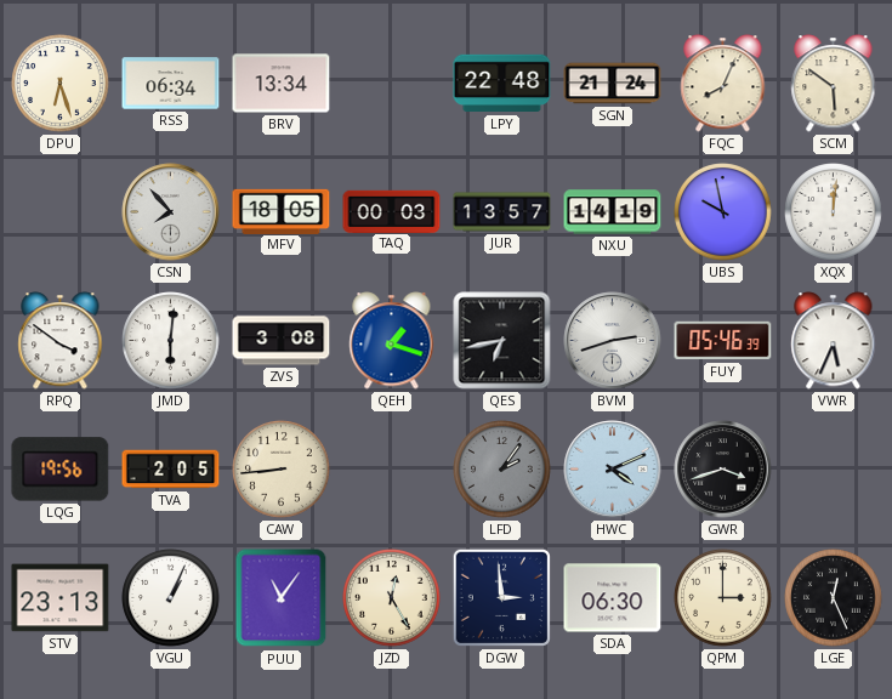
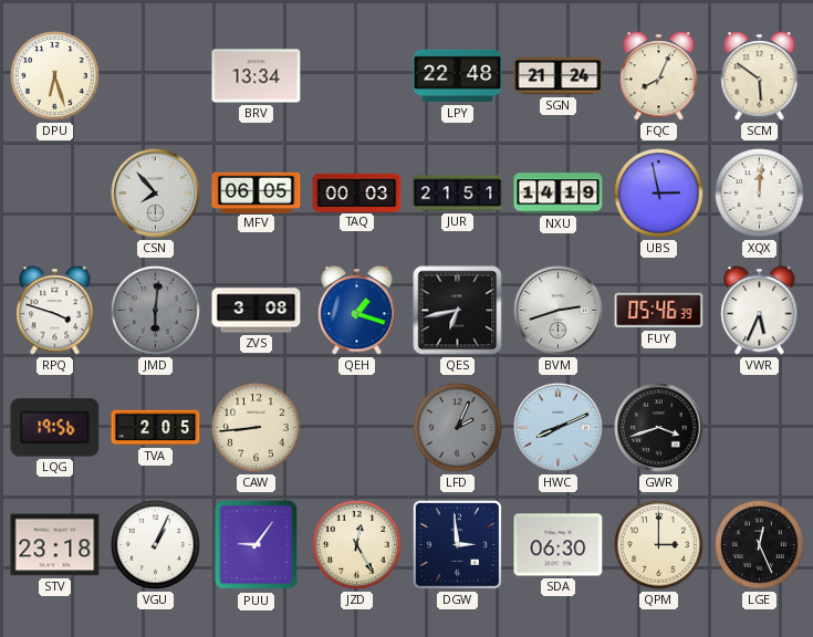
RSS: 06:34 -> none (171, 84)
MFV: 18:05 -> 06:05 (257, 192)
JUR: 13:57 -> 21:51 (458, 194)
UBS: 9:58 -> 2:58 (659, 194)
RPQ: 3:51 -> 3:48 (55, 311)
JMD dial: white -> grey (156, 311)
LFD: 2:06 -> 2:04 (458, 428)
HWC: 4:11 -> 8:11 (559, 428)
STV: 23:13 -> 23:18 (55, 545)
PUU: 11:06 -> 9:06 (257, 545)
